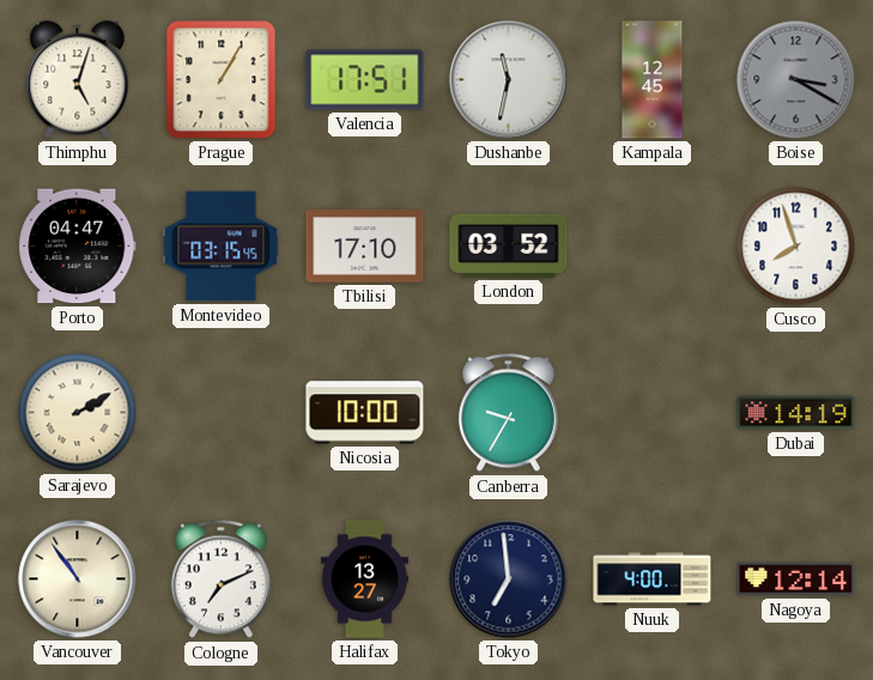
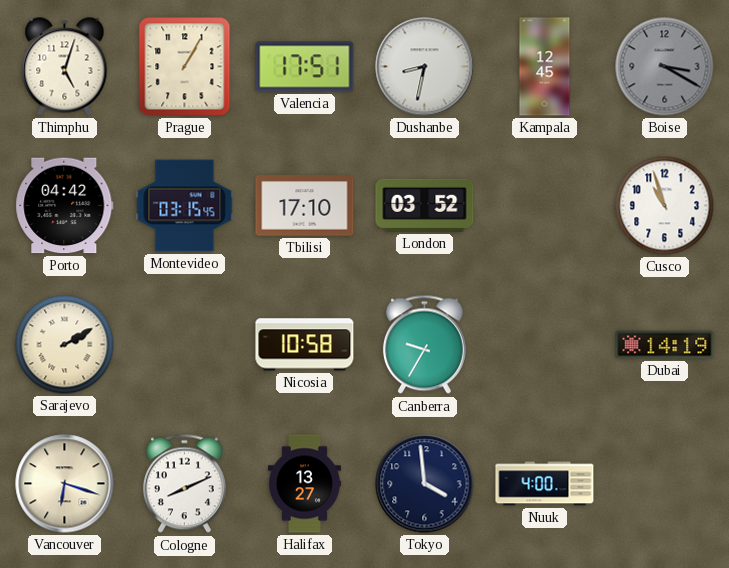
Dushanbe: 11:32 -> 8:32 (425, 67)
Porto: 04:47 -> 04:42 (65, 206)
Cusco: 7:57 -> 10:57 (665, 206)
Nicosia: 10:00 -> 10:58 (305, 345)
Vancouver: 10:54 -> 6:18 (65, 484)
Cologne: 7:11 -> 8:11 (184, 484)
Tokyo: 6:59 -> 3:59 (425, 484)
Nagoya: 12:14 -> none (796, 579)
